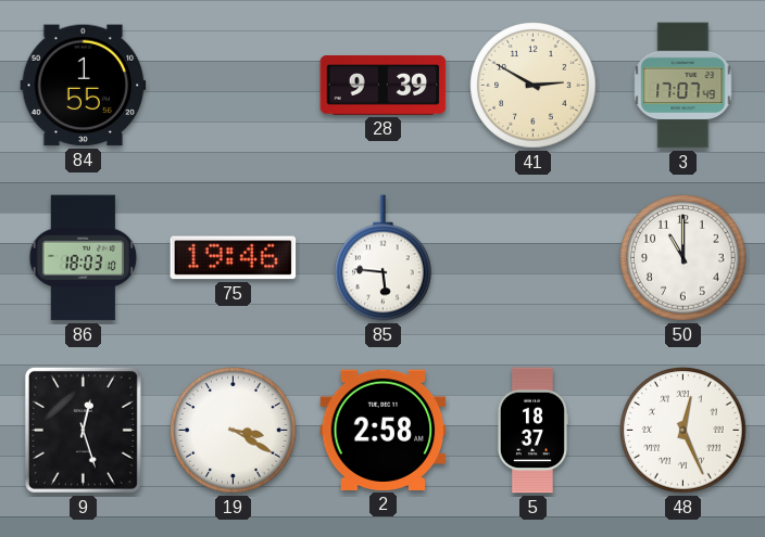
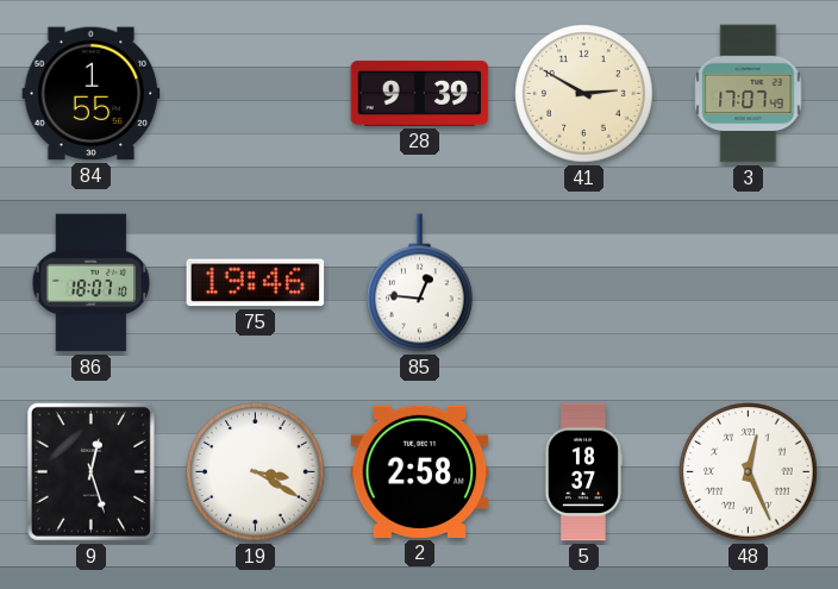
86: 18:03 -> 18:07 (92, 283)
85: 5:46 -> 12:46 (420, 283)
50: 11:00 -> none (684, 258)
